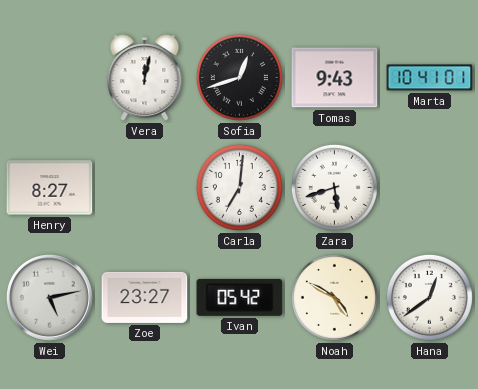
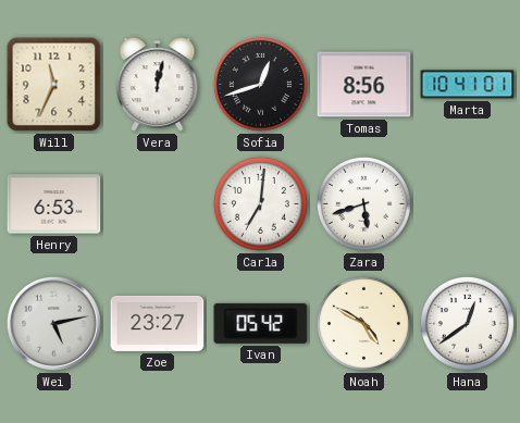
Will: none -> 11:34 (54, 85)
Tomas: 9:43 -> 8:56 (364, 85)
Henry: 8:27 -> 6:53 (54, 204)
